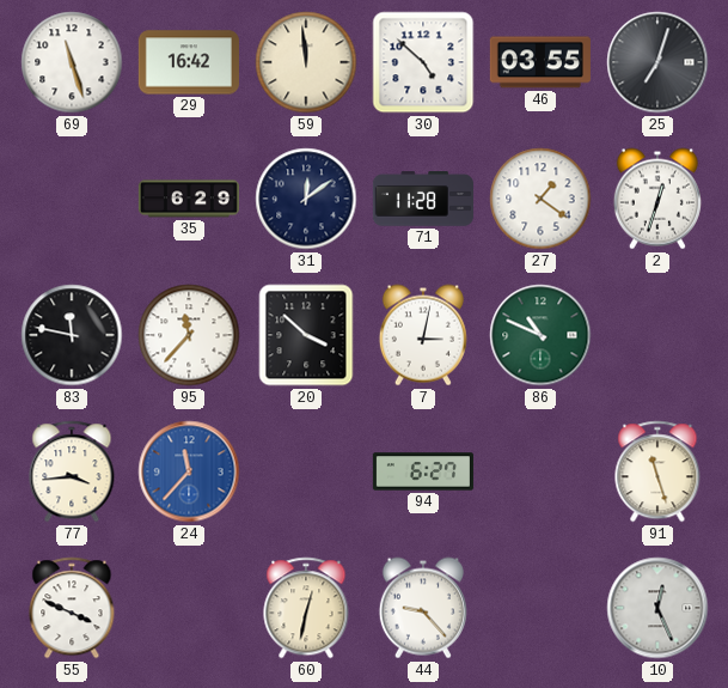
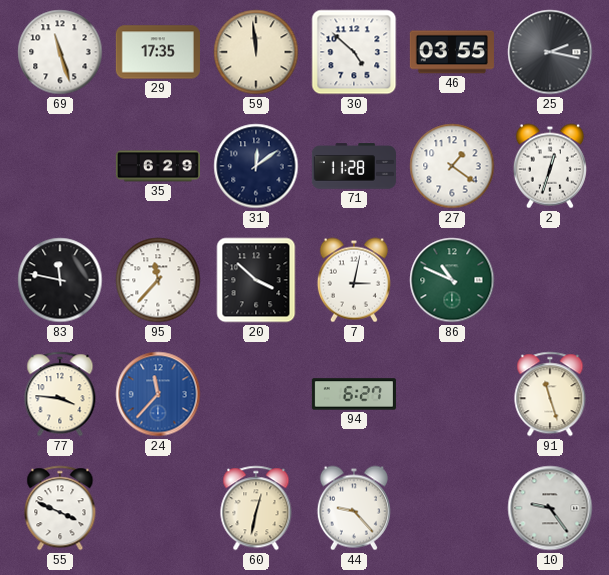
29: 16:42 -> 17:35 (158, 52)
25: 7:03 -> 2:17 (550, 52)
77: 3:44 -> 3:46 (60, 394)
10: 12:26 -> 9:24 (550, 508)
